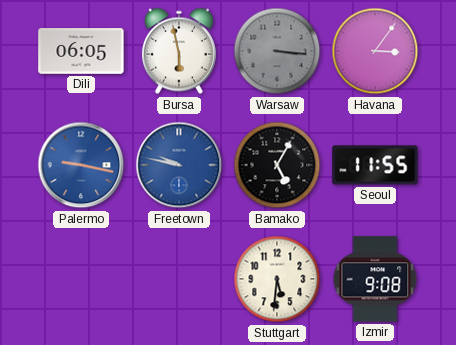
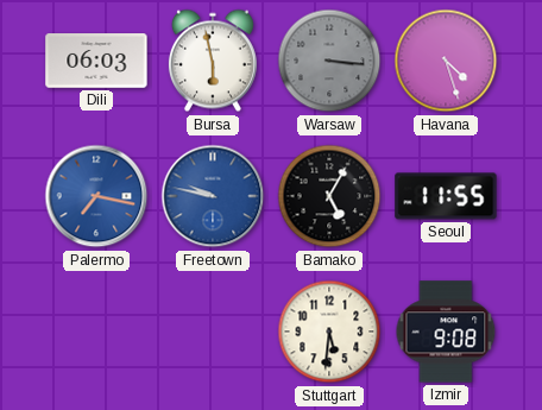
Dili: 06:05 -> 06:03 (96, 61)
Havana: 3:06 -> 4:27 (446, 61)
Palermo: 9:17 -> 7:17 (96, 196)
